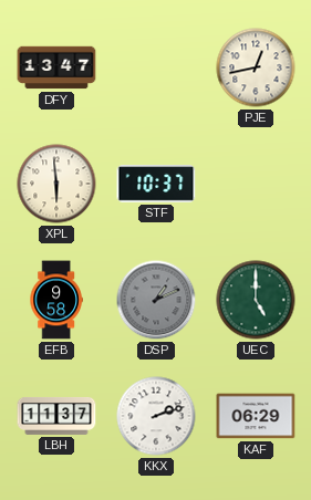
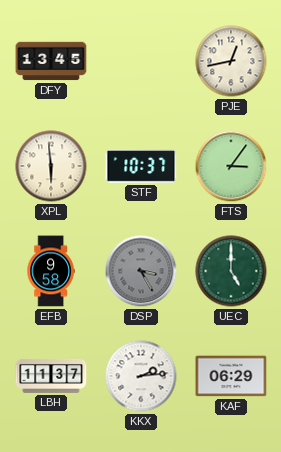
DFY: 13:47 -> 13:45 (51, 61)
FTS: none -> 3:06 (231, 166)
DSP: 1:11 -> 3:25 (141, 271)
KKX: 2:12 -> 2:14 (141, 376)
